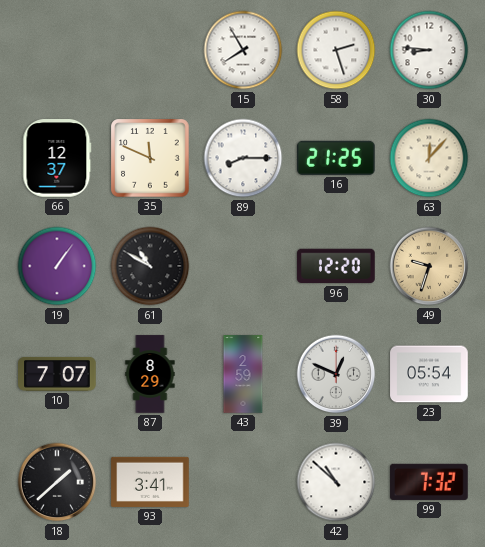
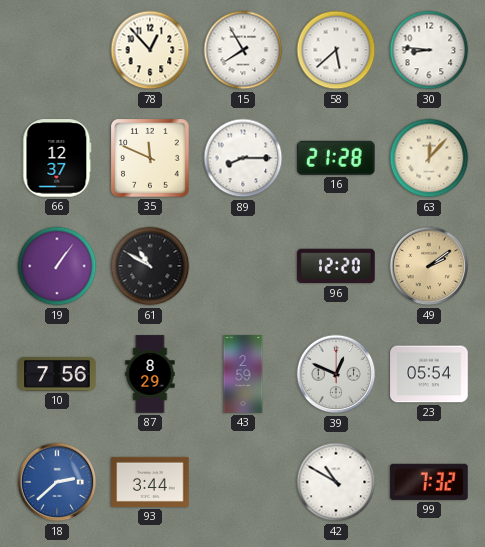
78: none -> 12:53 (150, 50)
58: 2:27 -> 5:38 (336, 50)
16: 21:25 -> 21:28 (337, 158)
49: 9:33 -> 2:09 (429, 266)
10: 7:07 -> 7:56 (57, 374)
18: 1:38 -> 2:38 (57, 482)
18 dial: black -> blue (57, 482)
93: 3:41 -> 3:44 (150, 482)
42: 10:52 -> 10:50 (336, 482)
